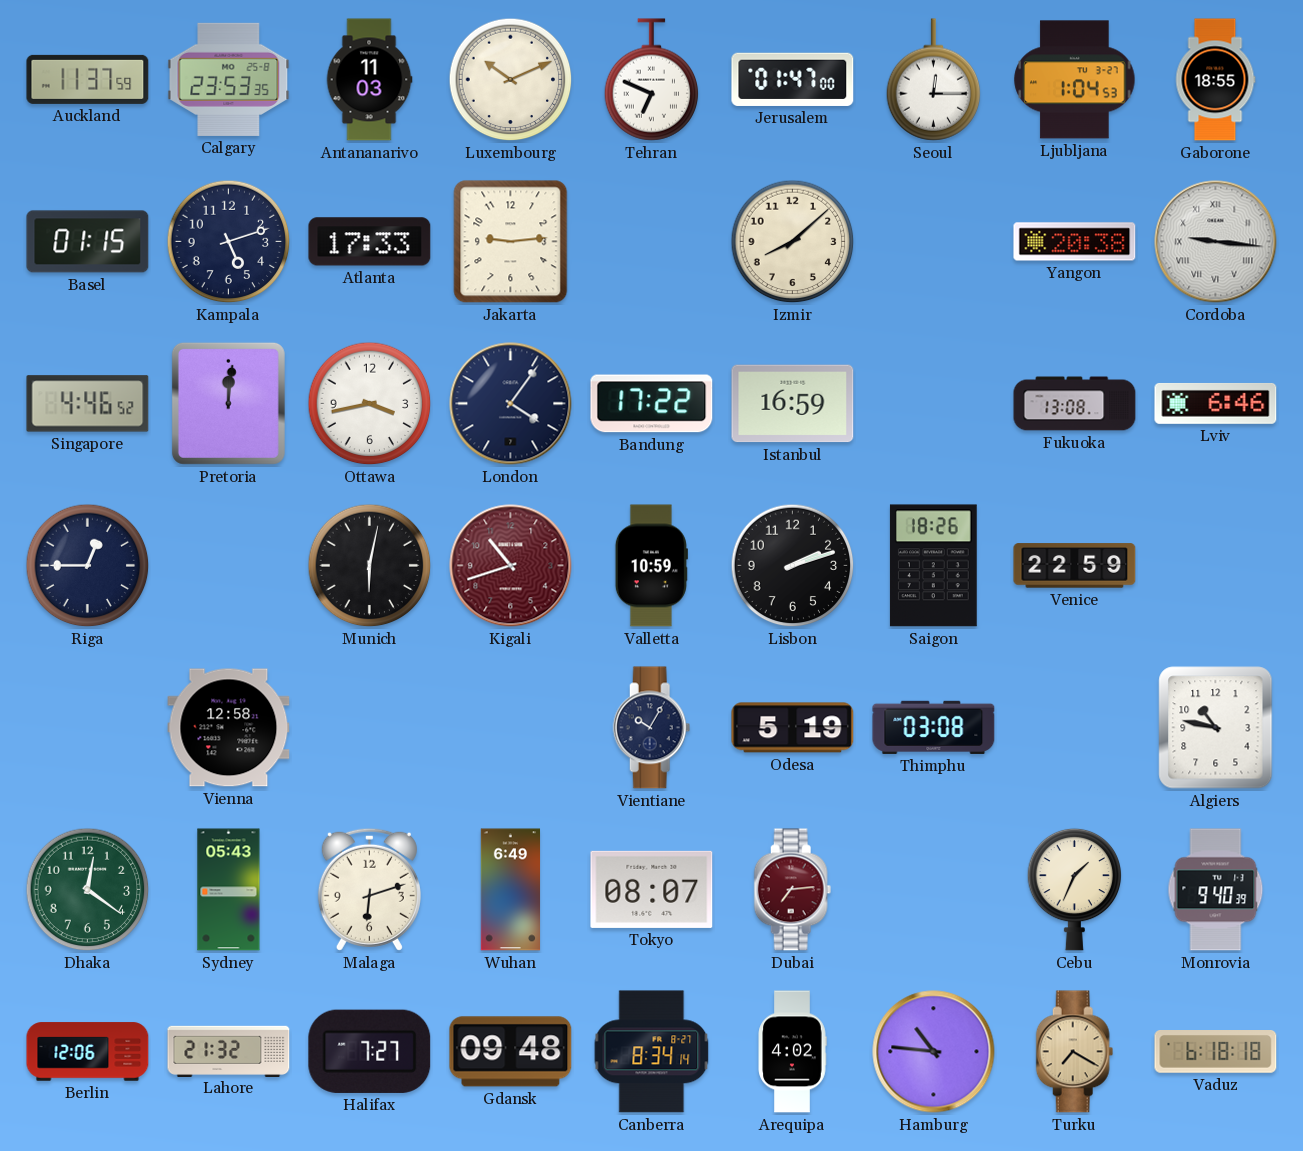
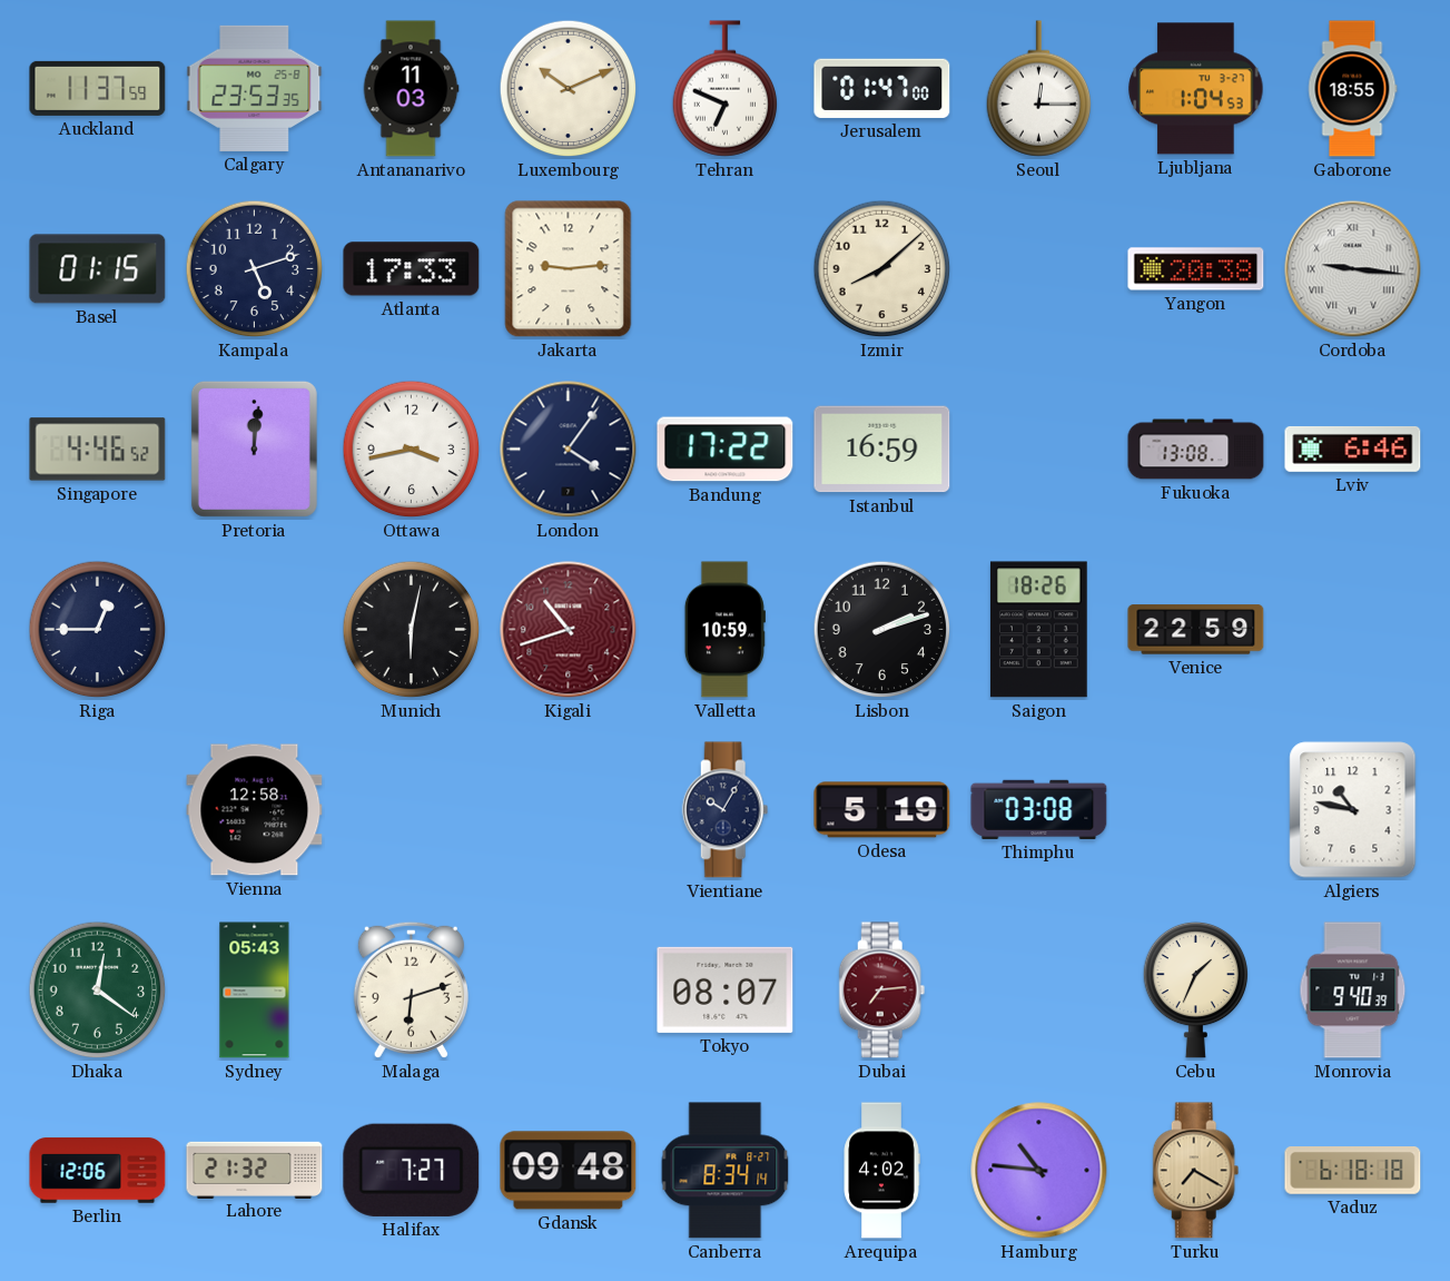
Wuhan: 6:49 -> none (511, 890)
